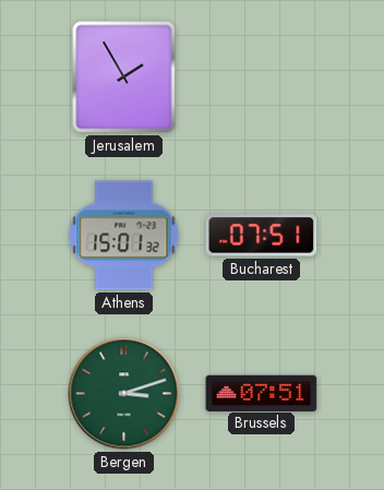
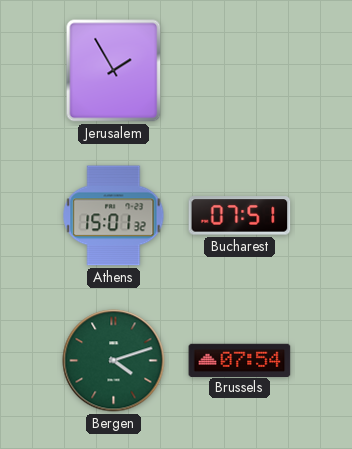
Bergen: 3:12 -> 4:12 (114, 361)
Brussels: 07:51 -> 07:54 (240, 360)
